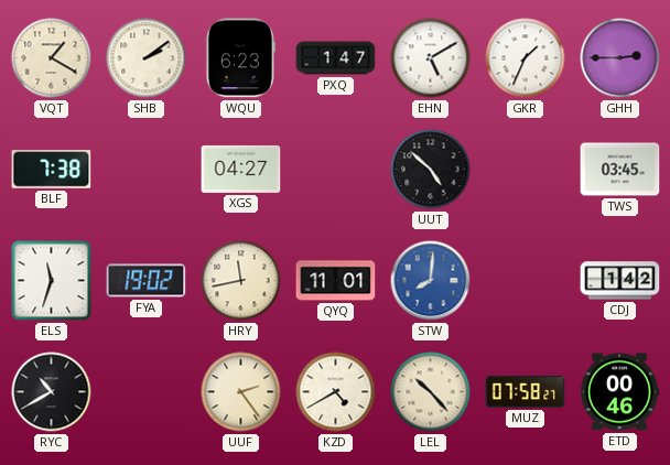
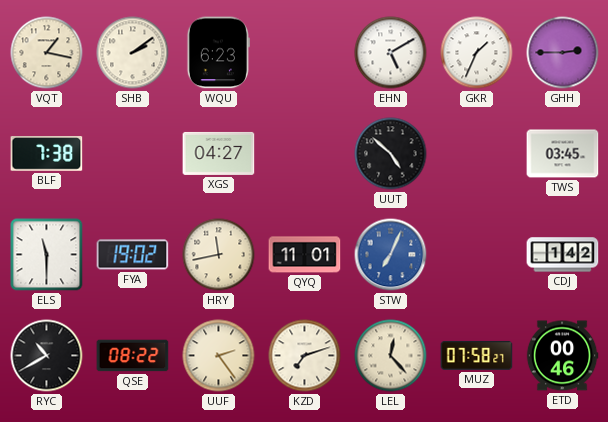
VQT: 1:20 -> 1:17 (47, 53)
PXQ: 1:47 -> none (336, 58)
ELS: 11:33 -> 11:30 (47, 255)
STW: 8:01 -> 7:04 (391, 255)
QSE: none -> 08:22 (133, 356)
KZD: 4:40 -> 7:12 (305, 356)
LEL: 10:23 -> 12:23 (391, 356)
